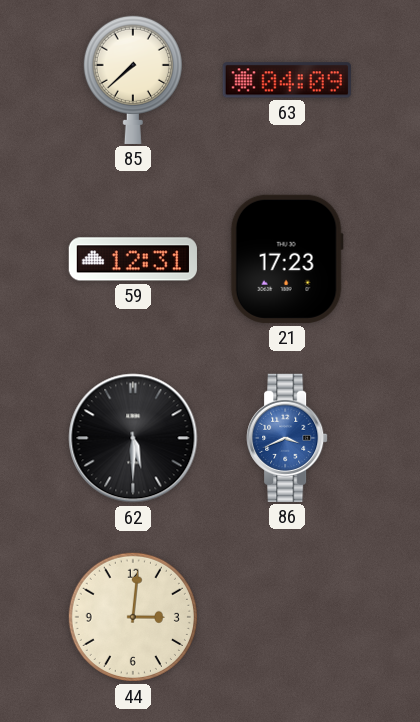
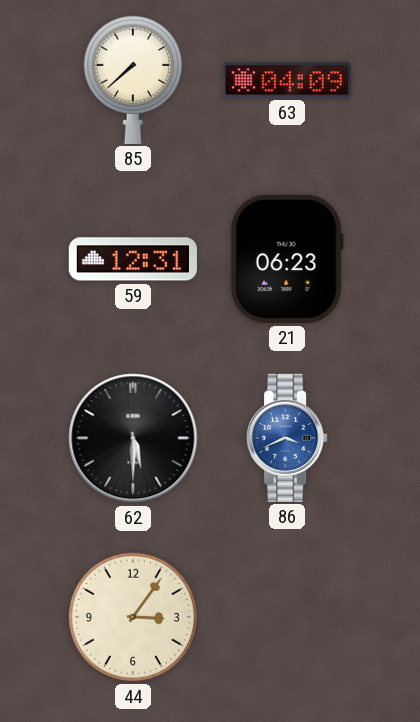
21: 17:23 -> 06:23 (287, 259)
44: 3:01 -> 3:06 (133, 617)
